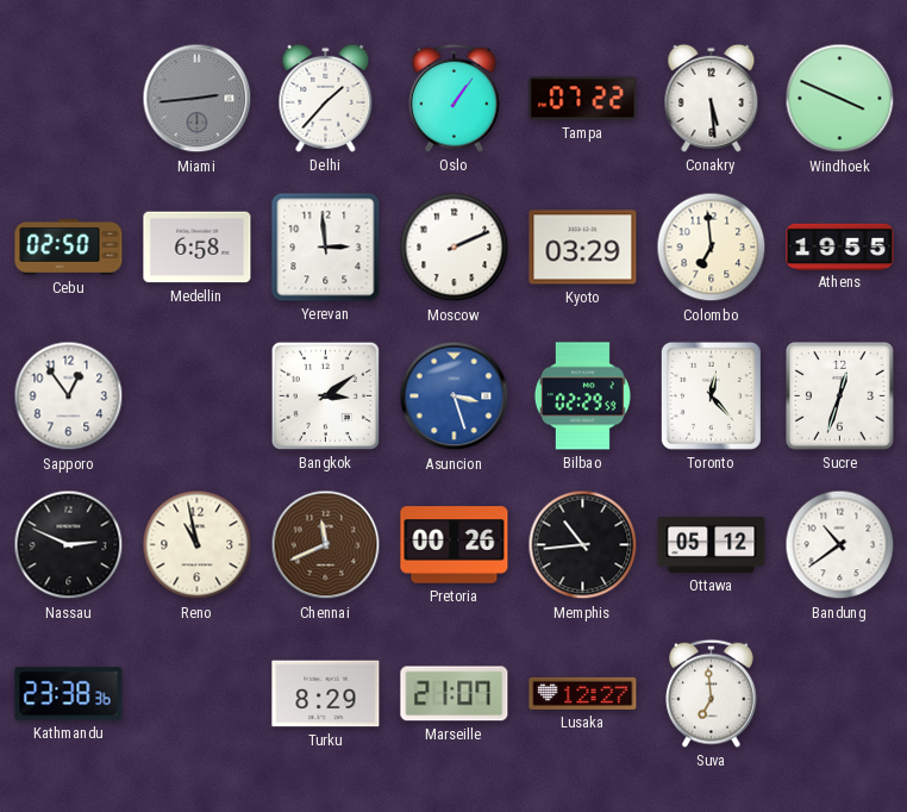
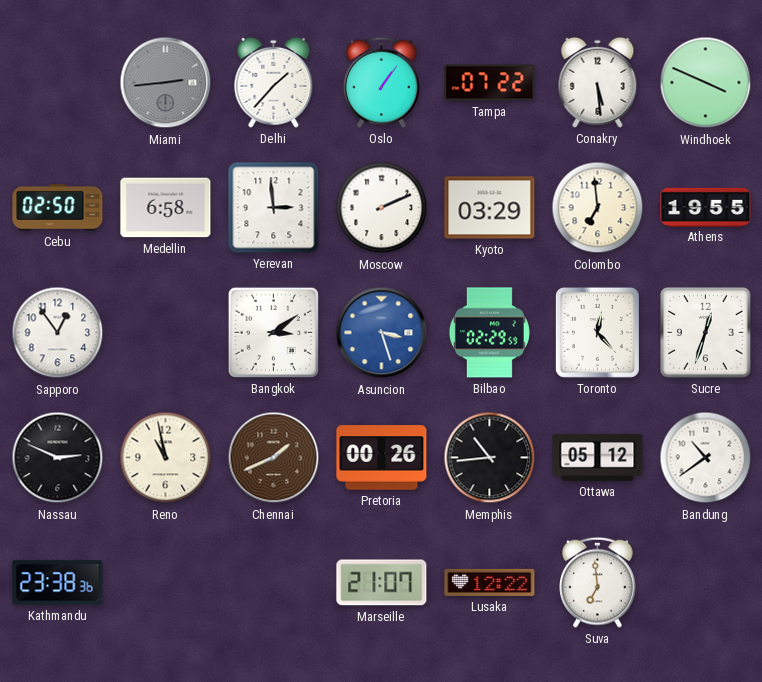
Chennai: 11:41 -> 1:41 (274, 458)
Turku: 8:29 -> none (326, 694)
Lusaka: 12:27 -> 12:22 (490, 582)
